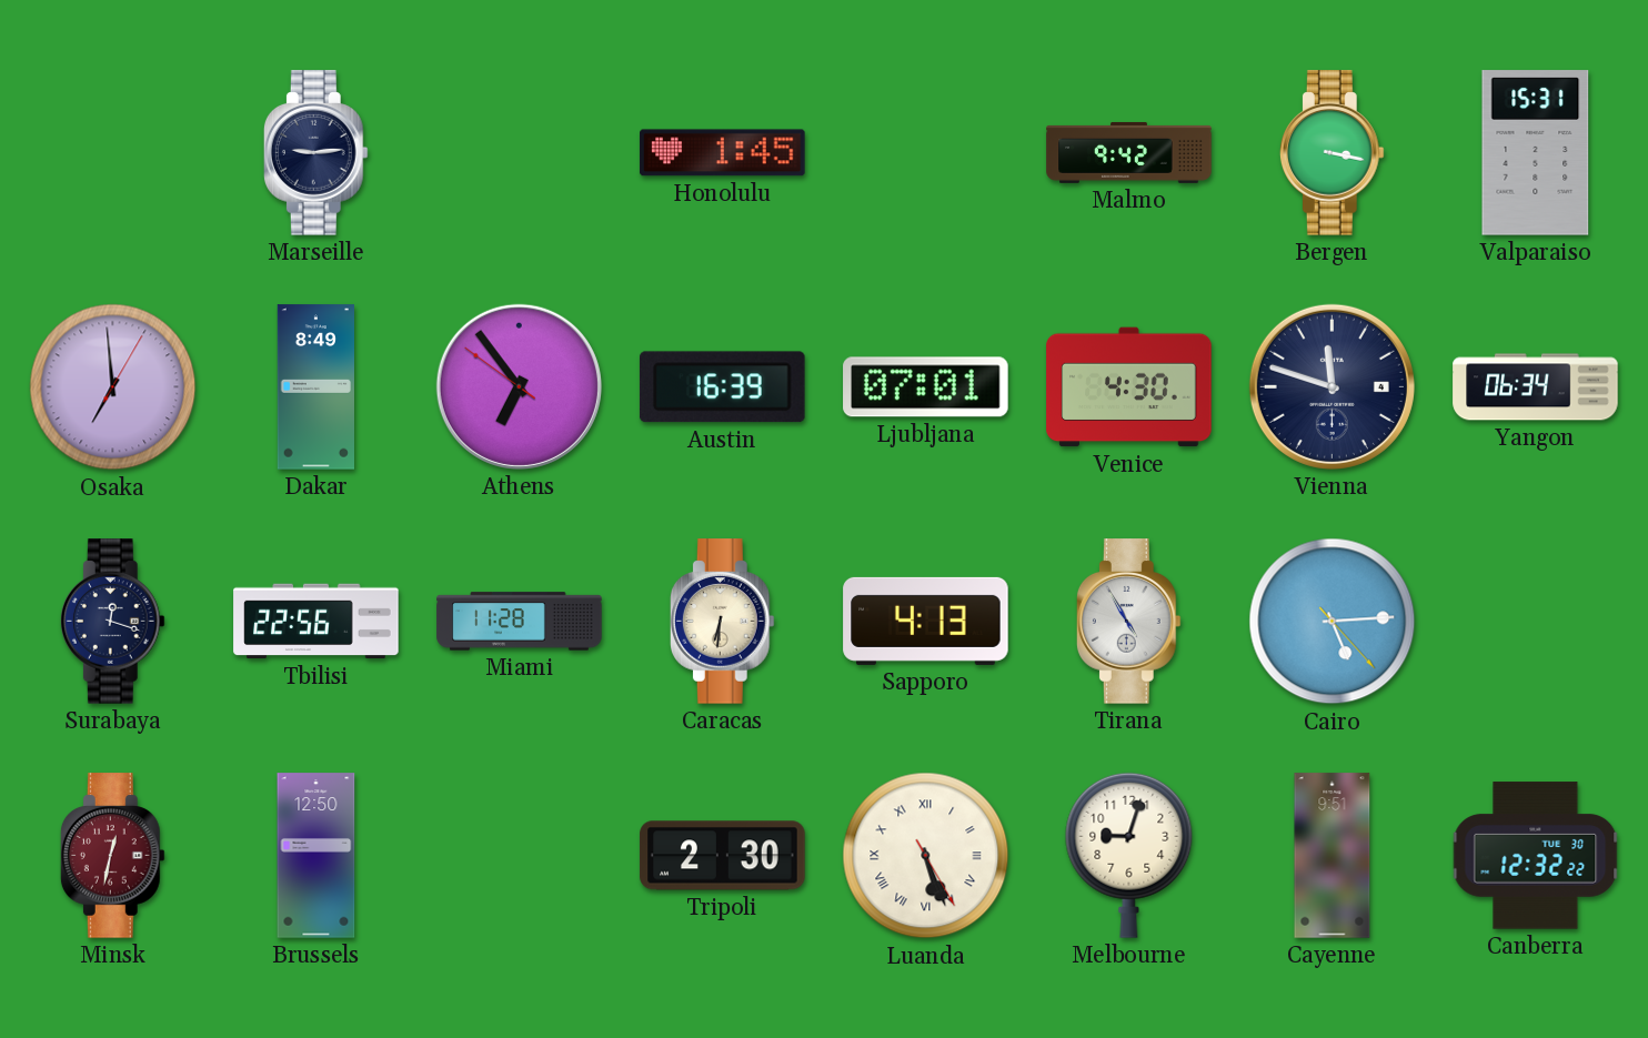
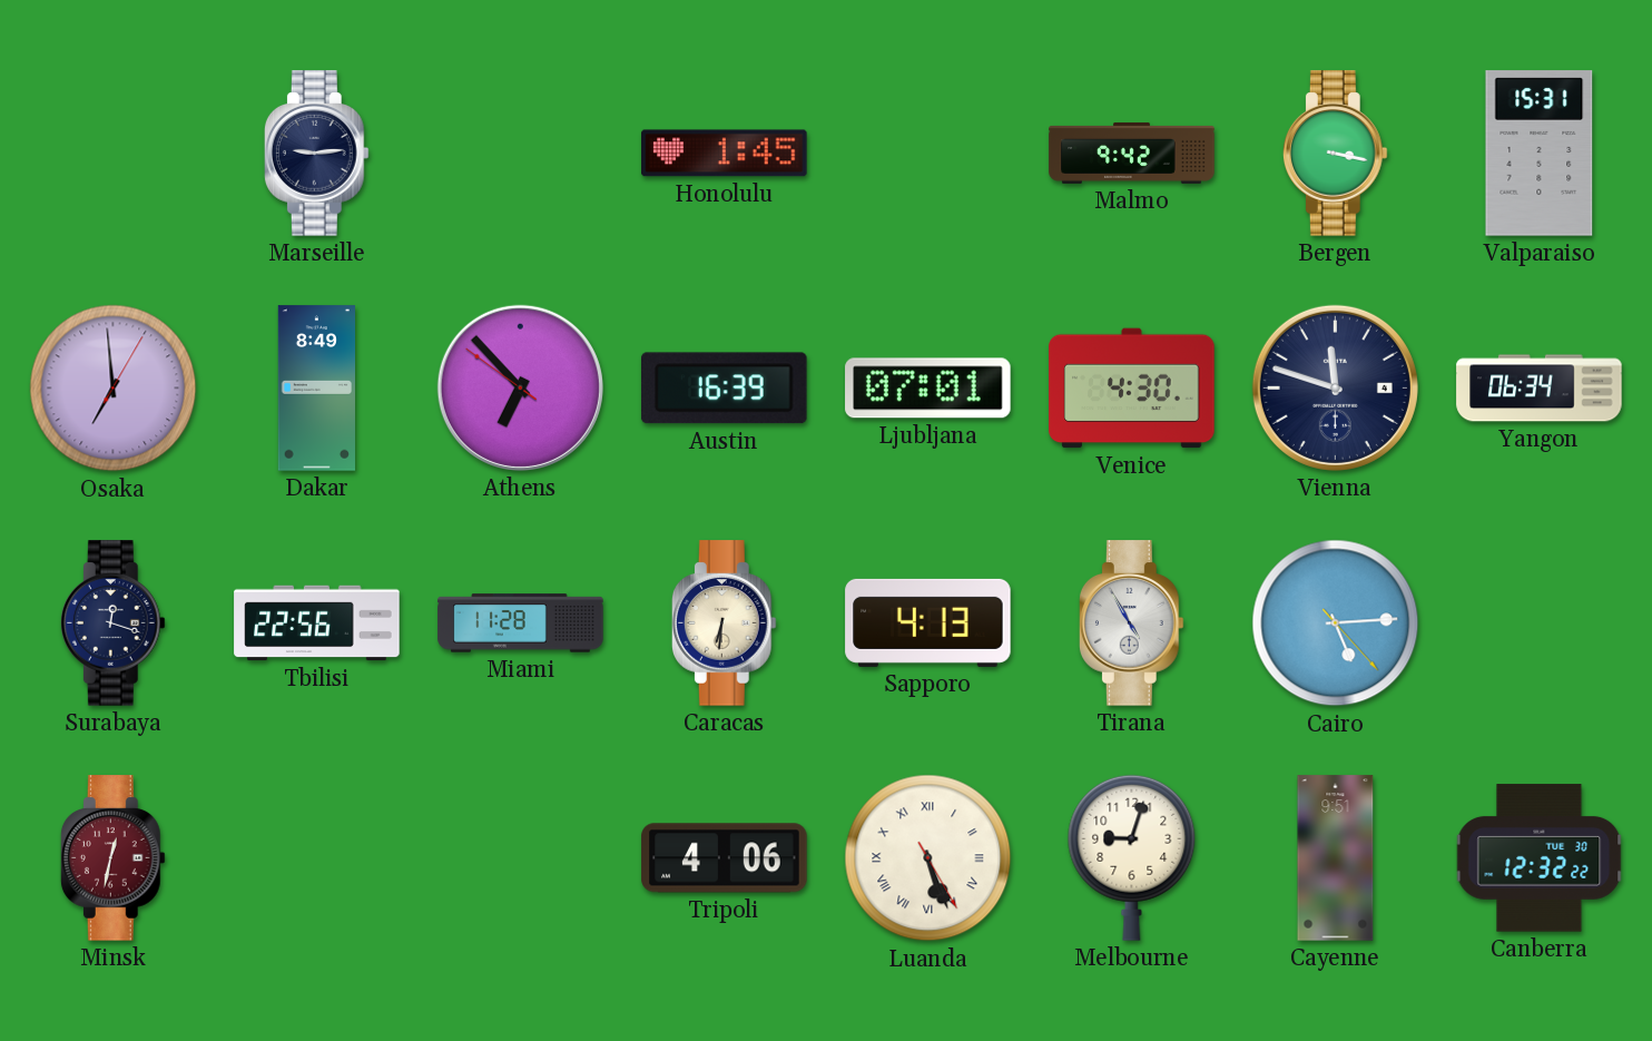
Athens: 6:53 -> 6:52 (520, 387)
Brussels: 12:50 -> none (316, 856)
Tripoli: 2:30 -> 4:06 (725, 858)
